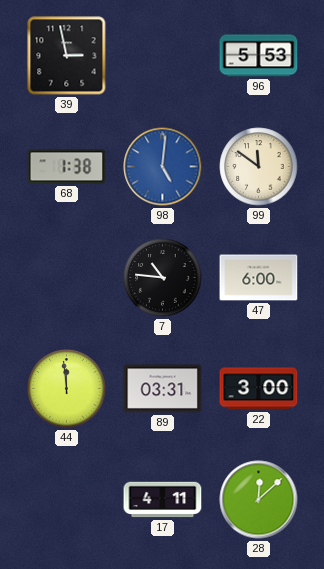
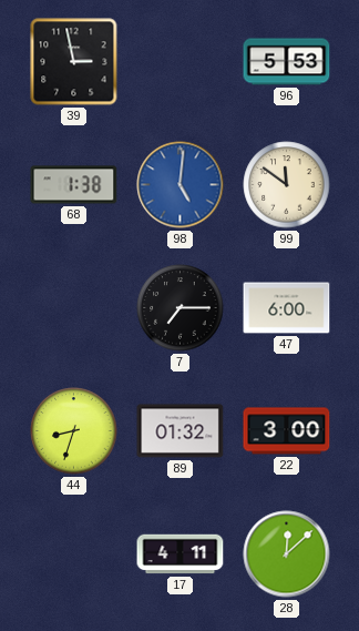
7: 10:46 -> 7:15 (181, 308)
44: 11:59 -> 8:33 (74, 431)
89: 03:31 -> 01:32 (181, 431)
